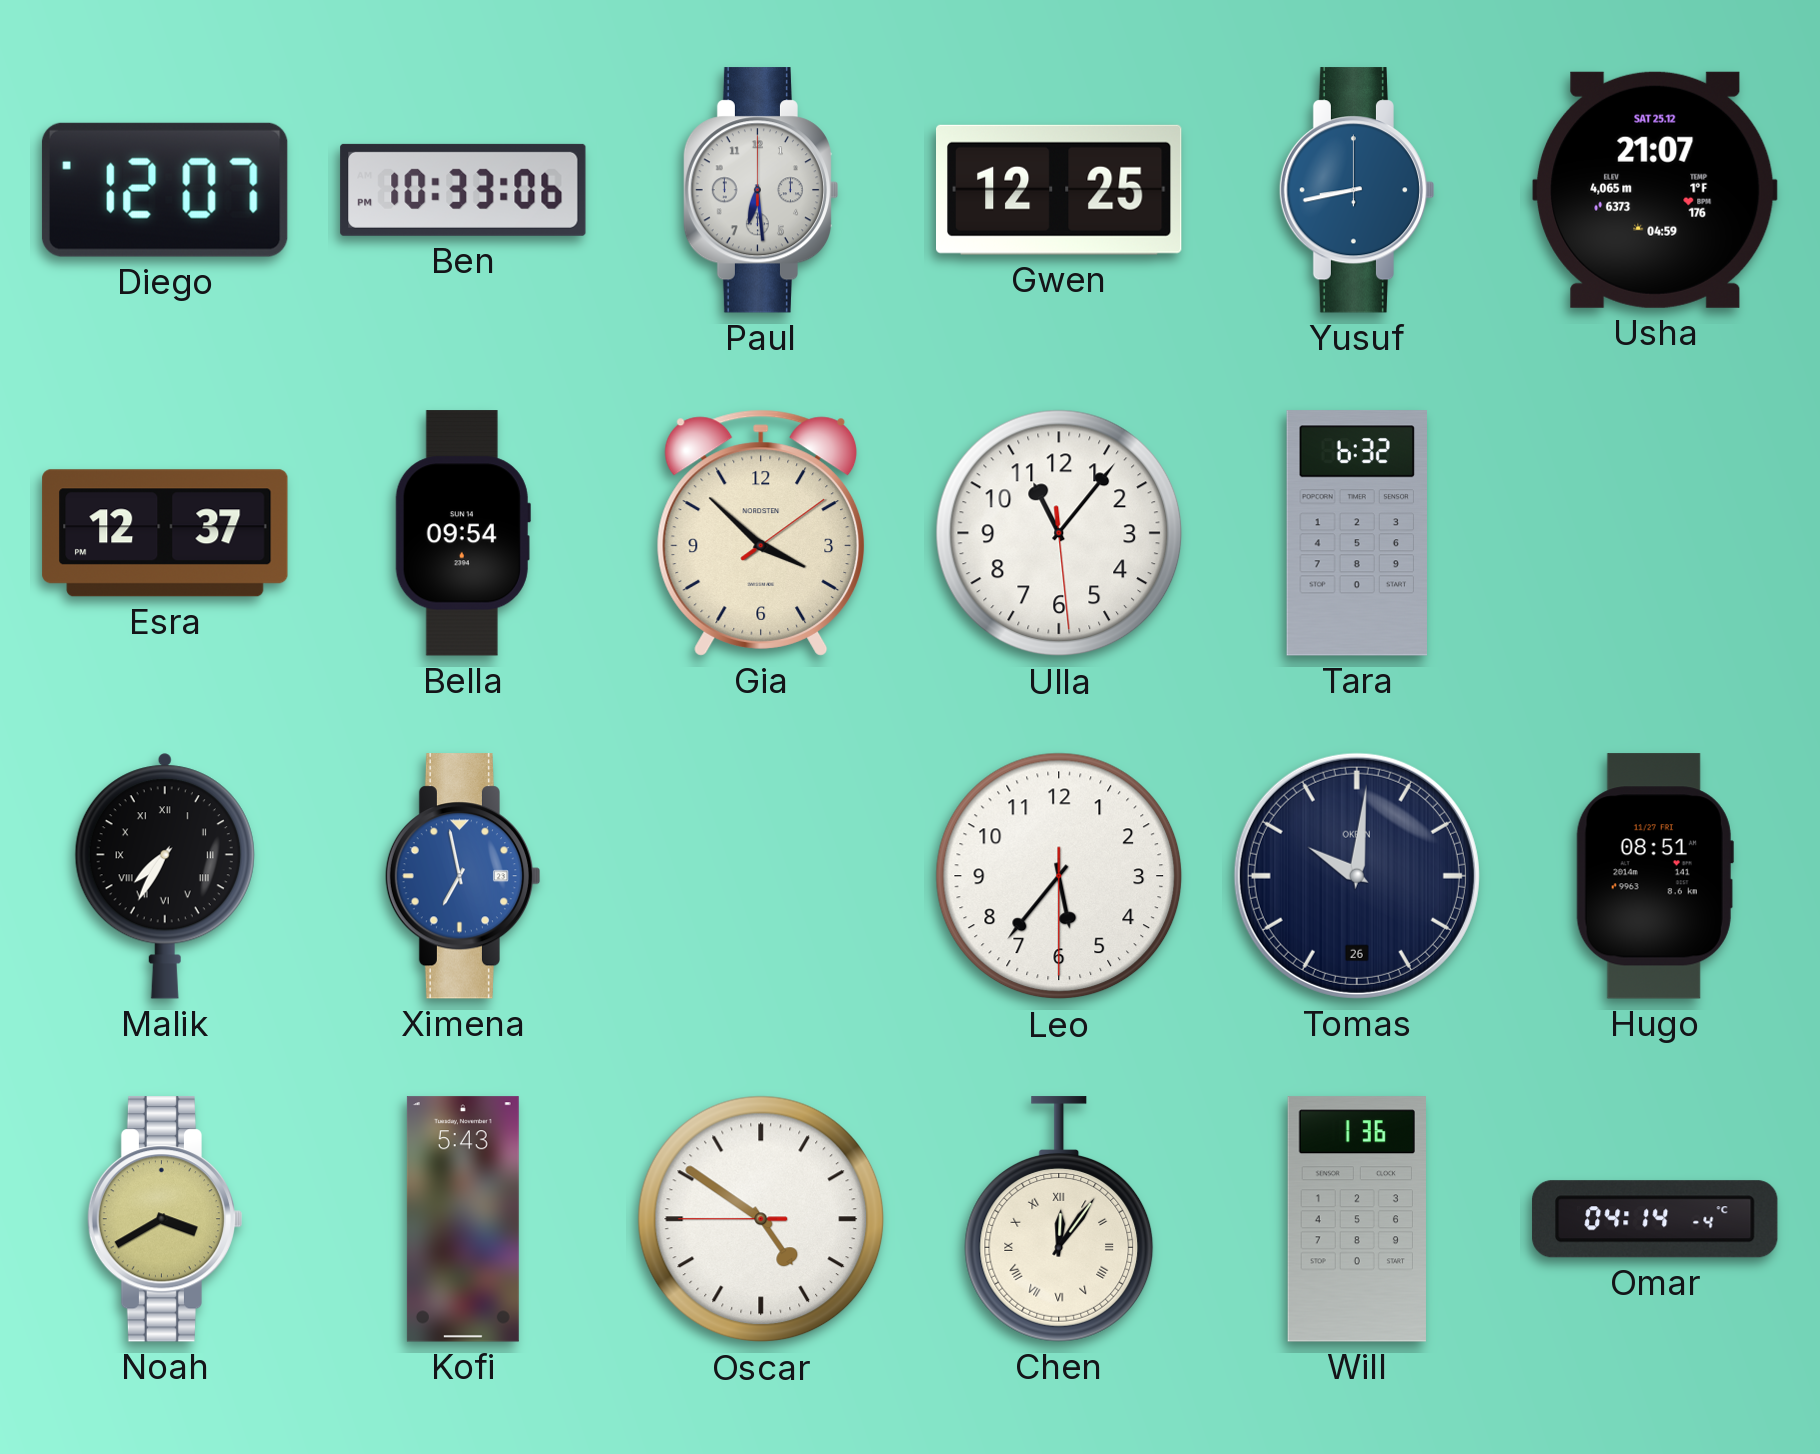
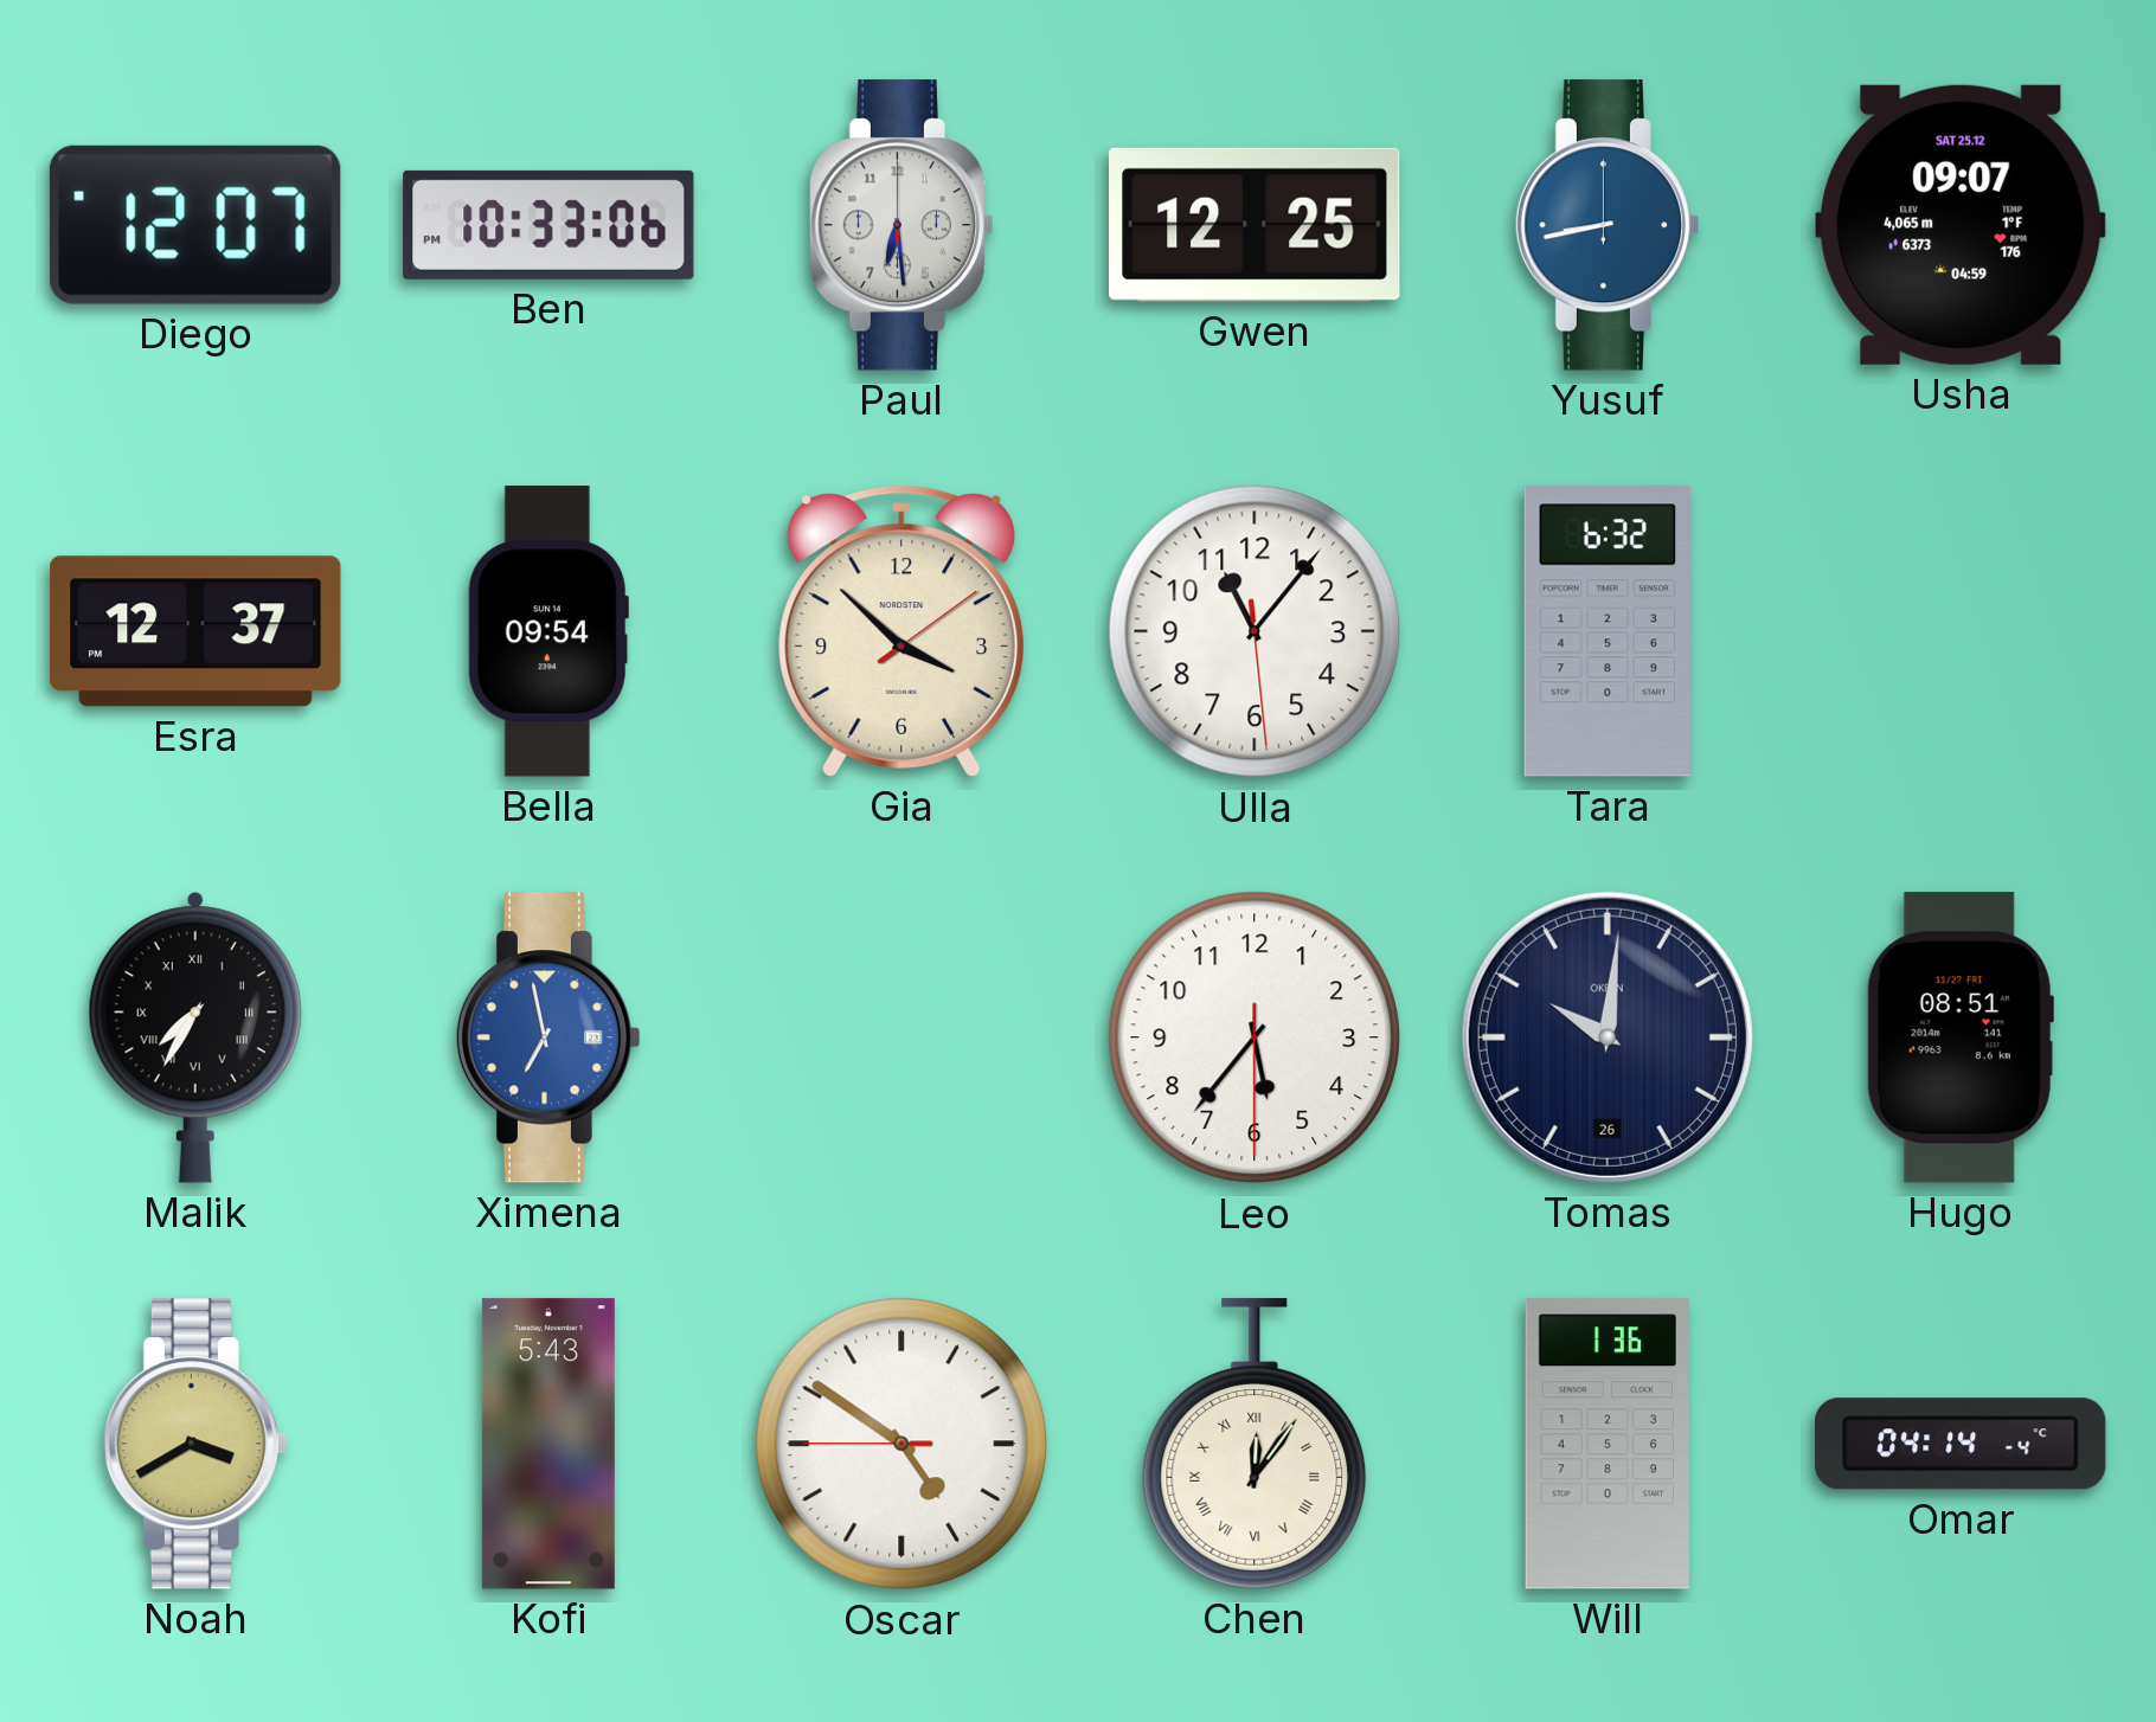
Usha: 21:07 -> 09:07 (1961, 225)
